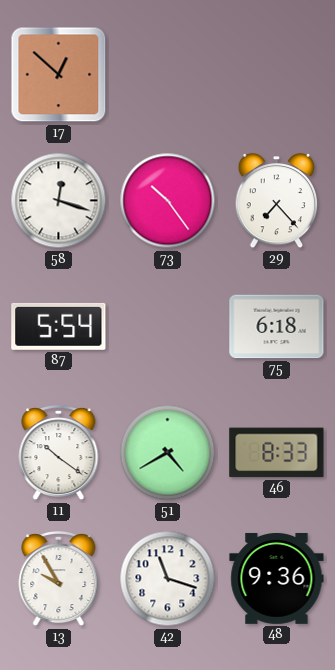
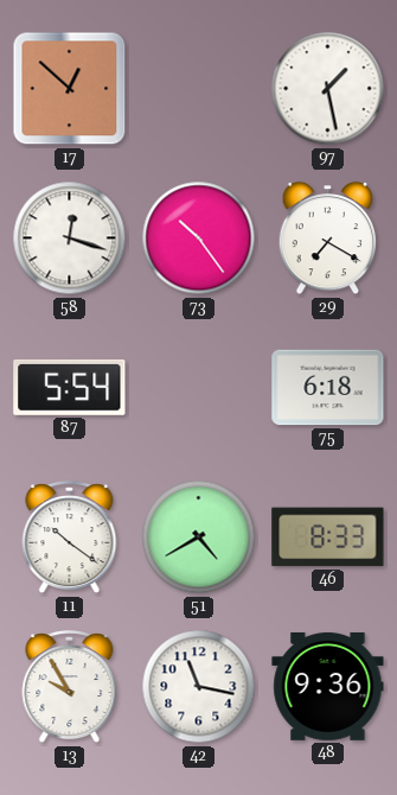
97: none -> 1:28 (328, 89)
29: 7:23 -> 7:20 (328, 238)
42: 11:18 -> 11:17 (199, 687)
